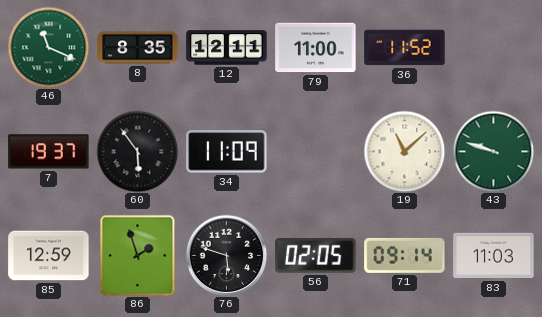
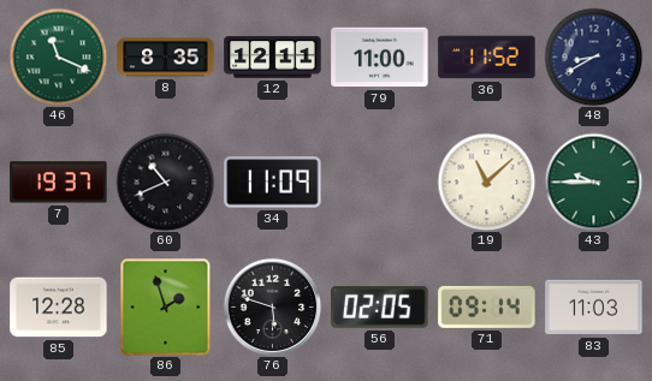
48: none -> 8:40 (593, 56)
60: 5:54 -> 10:41 (165, 181)
43: 9:48 -> 9:45 (593, 181)
85: 12:59 -> 12:28 (59, 308)
